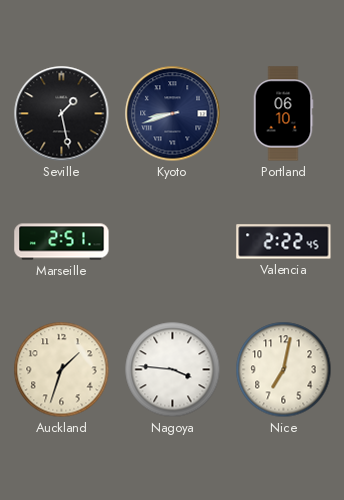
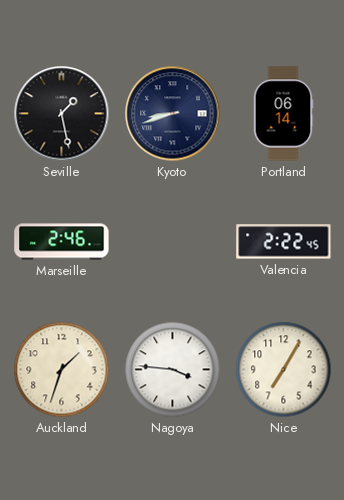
Portland: 06:10 -> 06:14 (283, 114)
Marseille: 2:51 -> 2:46 (62, 242)
Nice: 7:02 -> 7:05 (284, 370)
